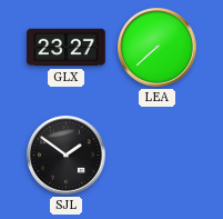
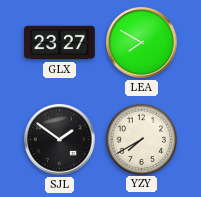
LEA: 7:38 -> 7:50 (142, 43)
YZY: none -> 7:40 (141, 139)
